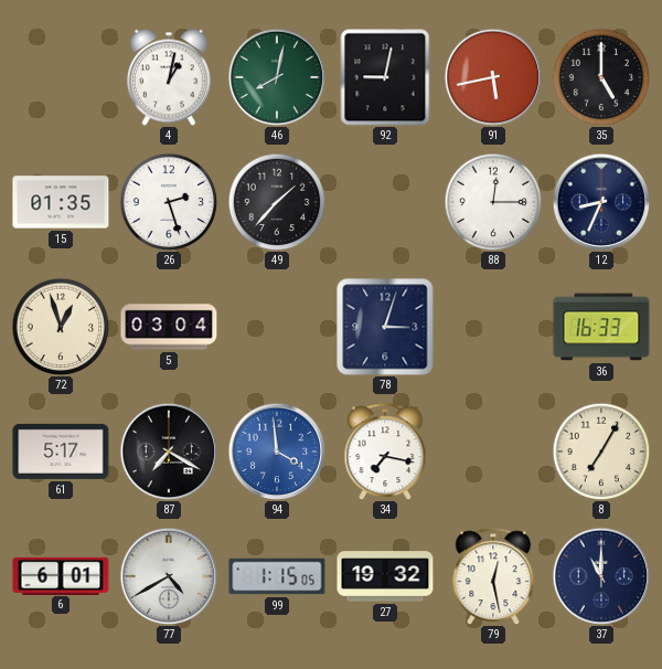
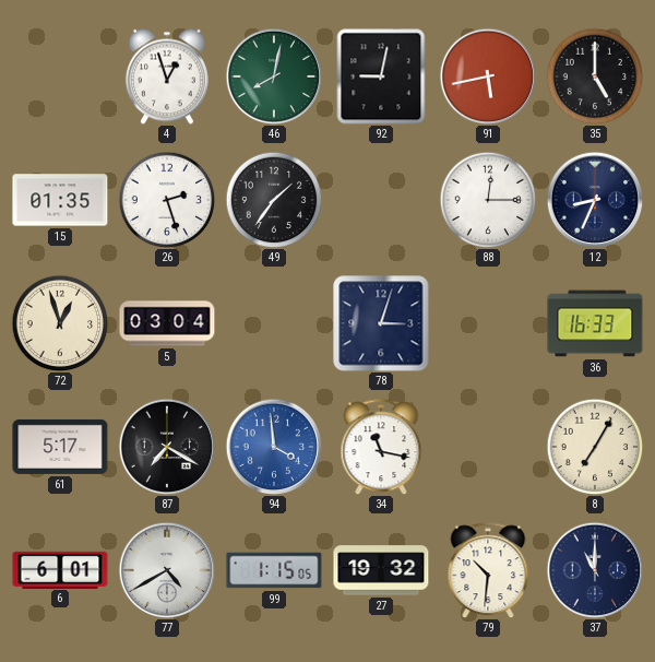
4: 1:02 -> 12:57 (167, 76)
49: 1:37 -> 1:36 (274, 200)
34: 7:17 -> 11:17 (381, 447)
79: 12:28 -> 10:31 (488, 570)
